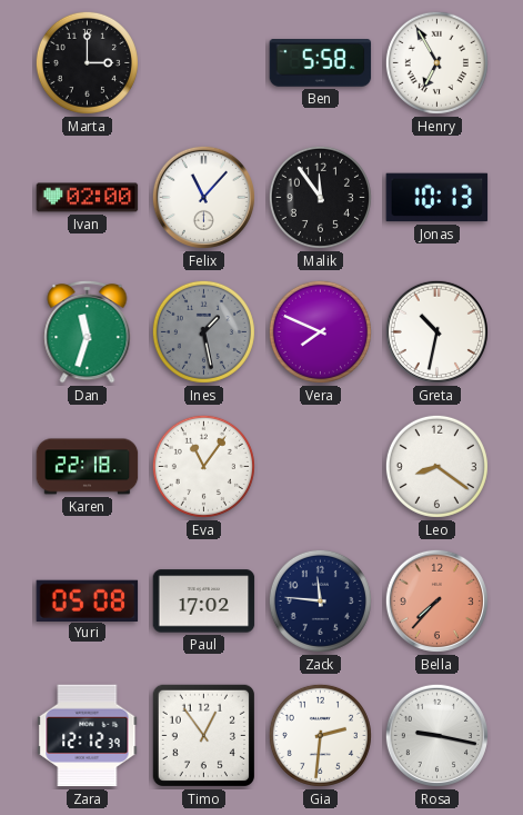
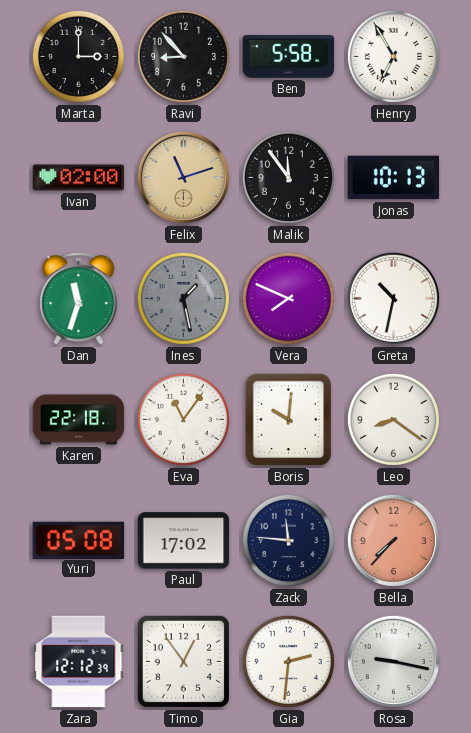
Ravi: none -> 8:53 (183, 56)
Felix: 11:07 -> 11:12 (183, 177)
Felix dial: white -> champagne (183, 177)
Boris: none -> 10:01 (289, 420)
